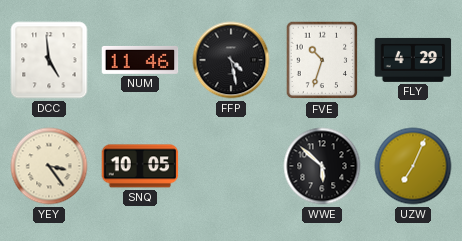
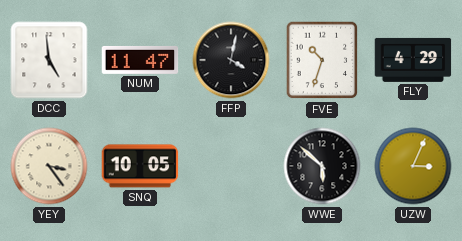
NUM: 11:46 -> 11:47 (140, 60)
FFP: 4:28 -> 4:02 (231, 60)
UZW: 7:04 -> 3:04 (413, 166)
